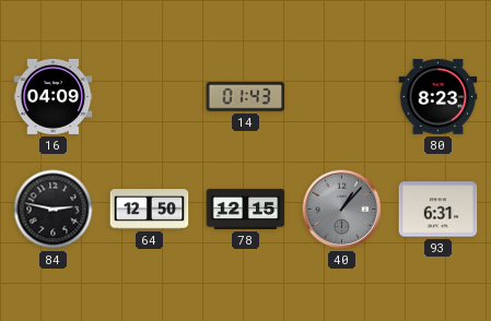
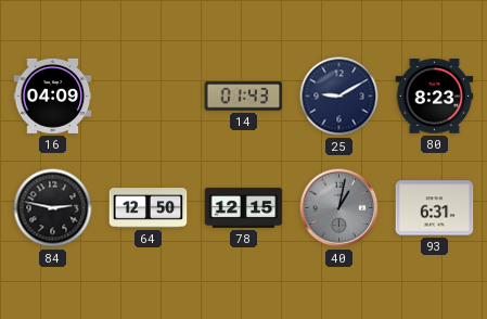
25: none -> 9:10 (339, 97)
40: 1:07 -> 1:02 (339, 208)
